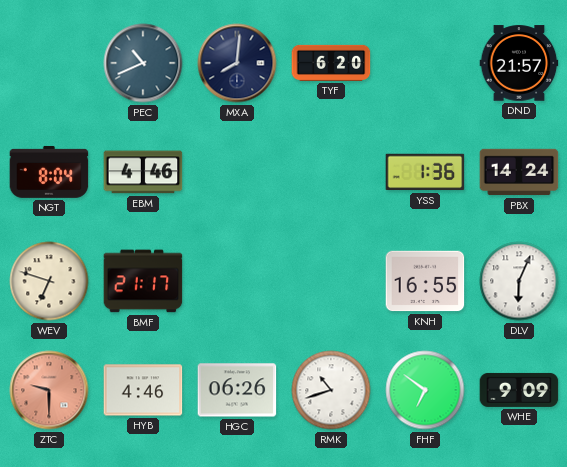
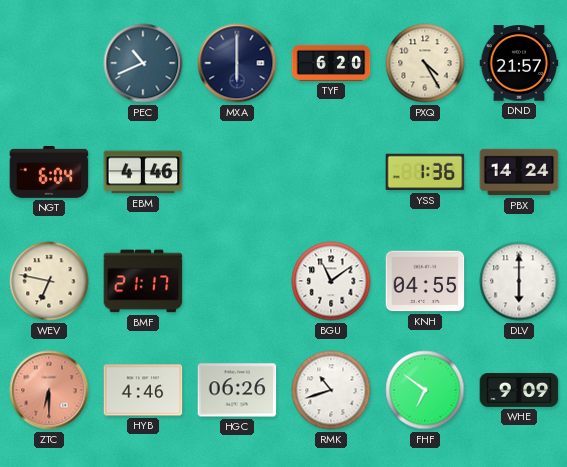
MXA: 8:01 -> 6:00 (237, 63)
PXQ: none -> 4:25 (425, 63)
NGT: 8:04 -> 6:04 (49, 172)
WEV: 6:48 -> 6:47 (49, 281)
BGU: none -> 11:09 (331, 281)
KNH: 16:55 -> 04:55 (425, 281)
DLV: 6:04 -> 6:00 (519, 281)
ZTC: 9:30 -> 6:30 (49, 390)
